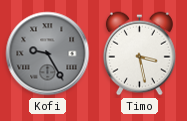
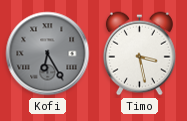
Kofi: 9:25 -> 6:25 (48, 54)
